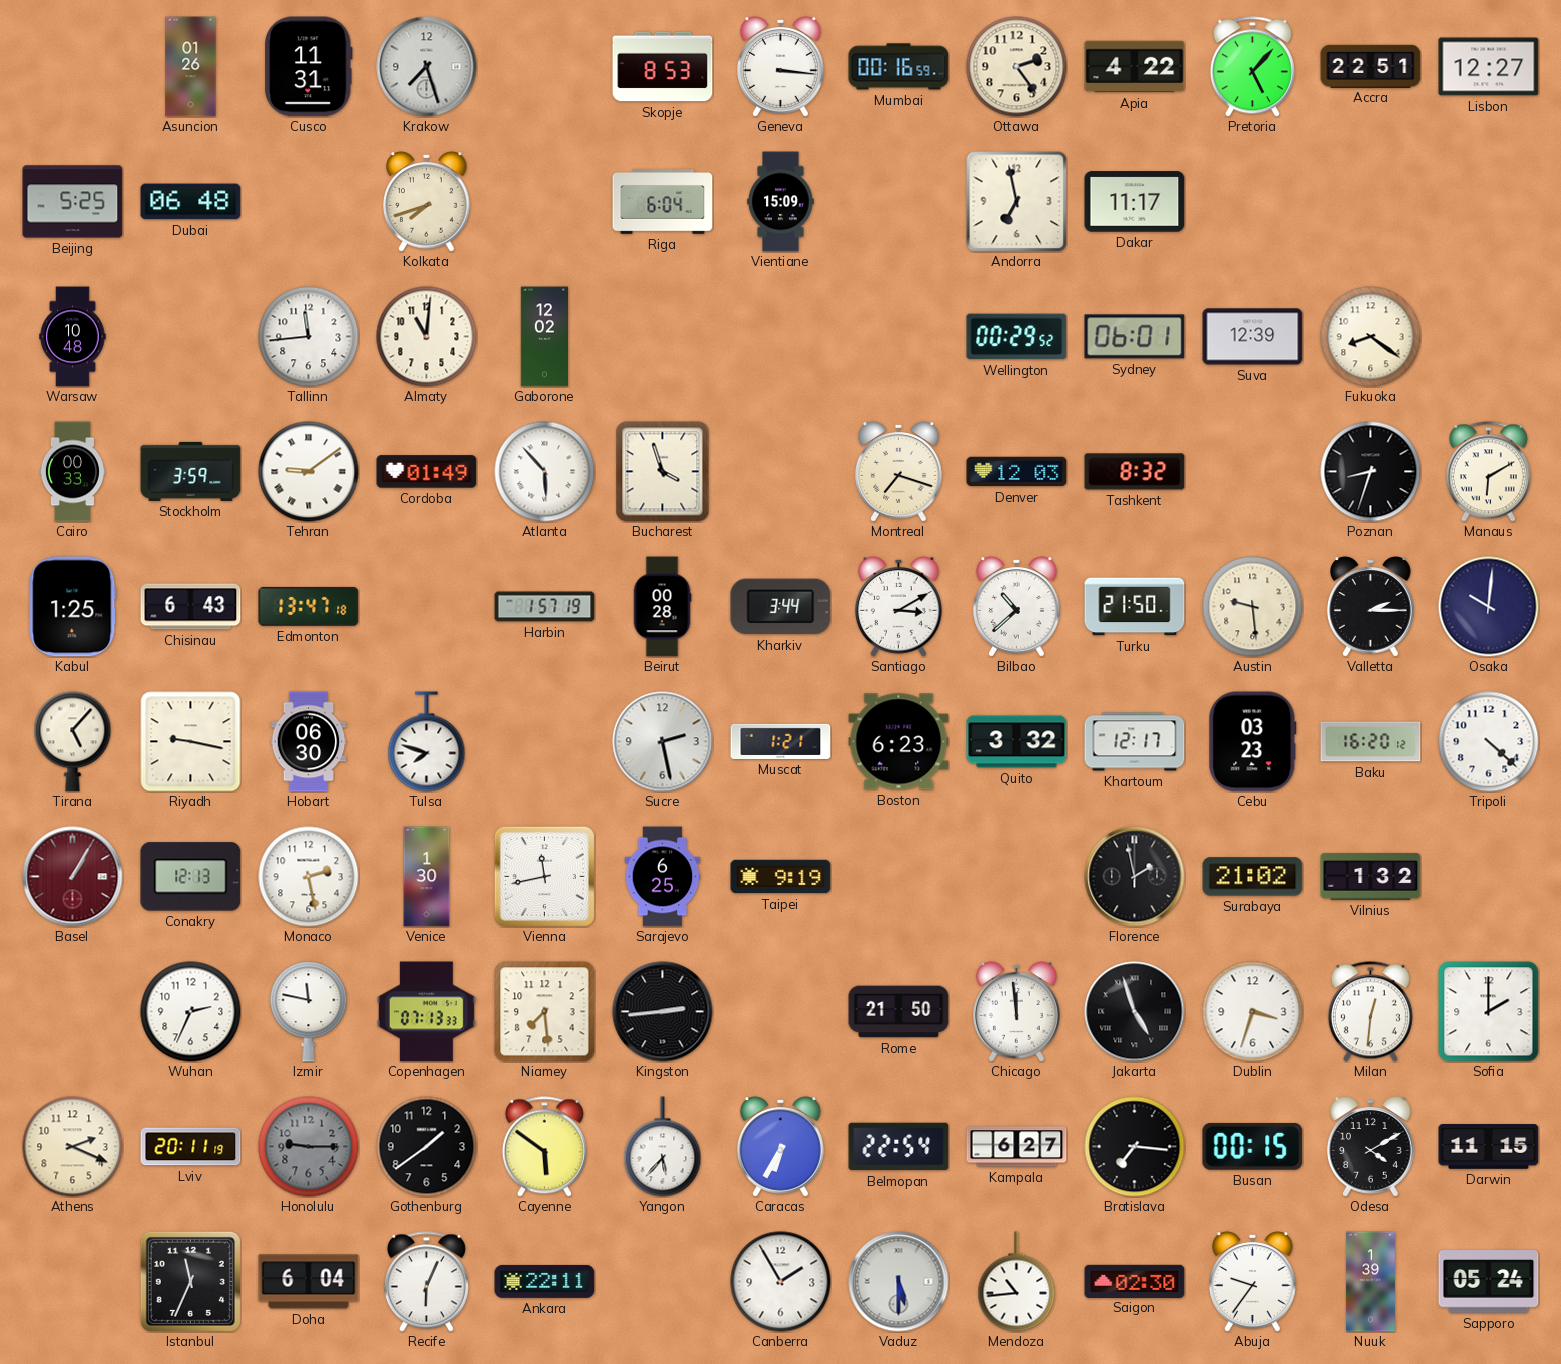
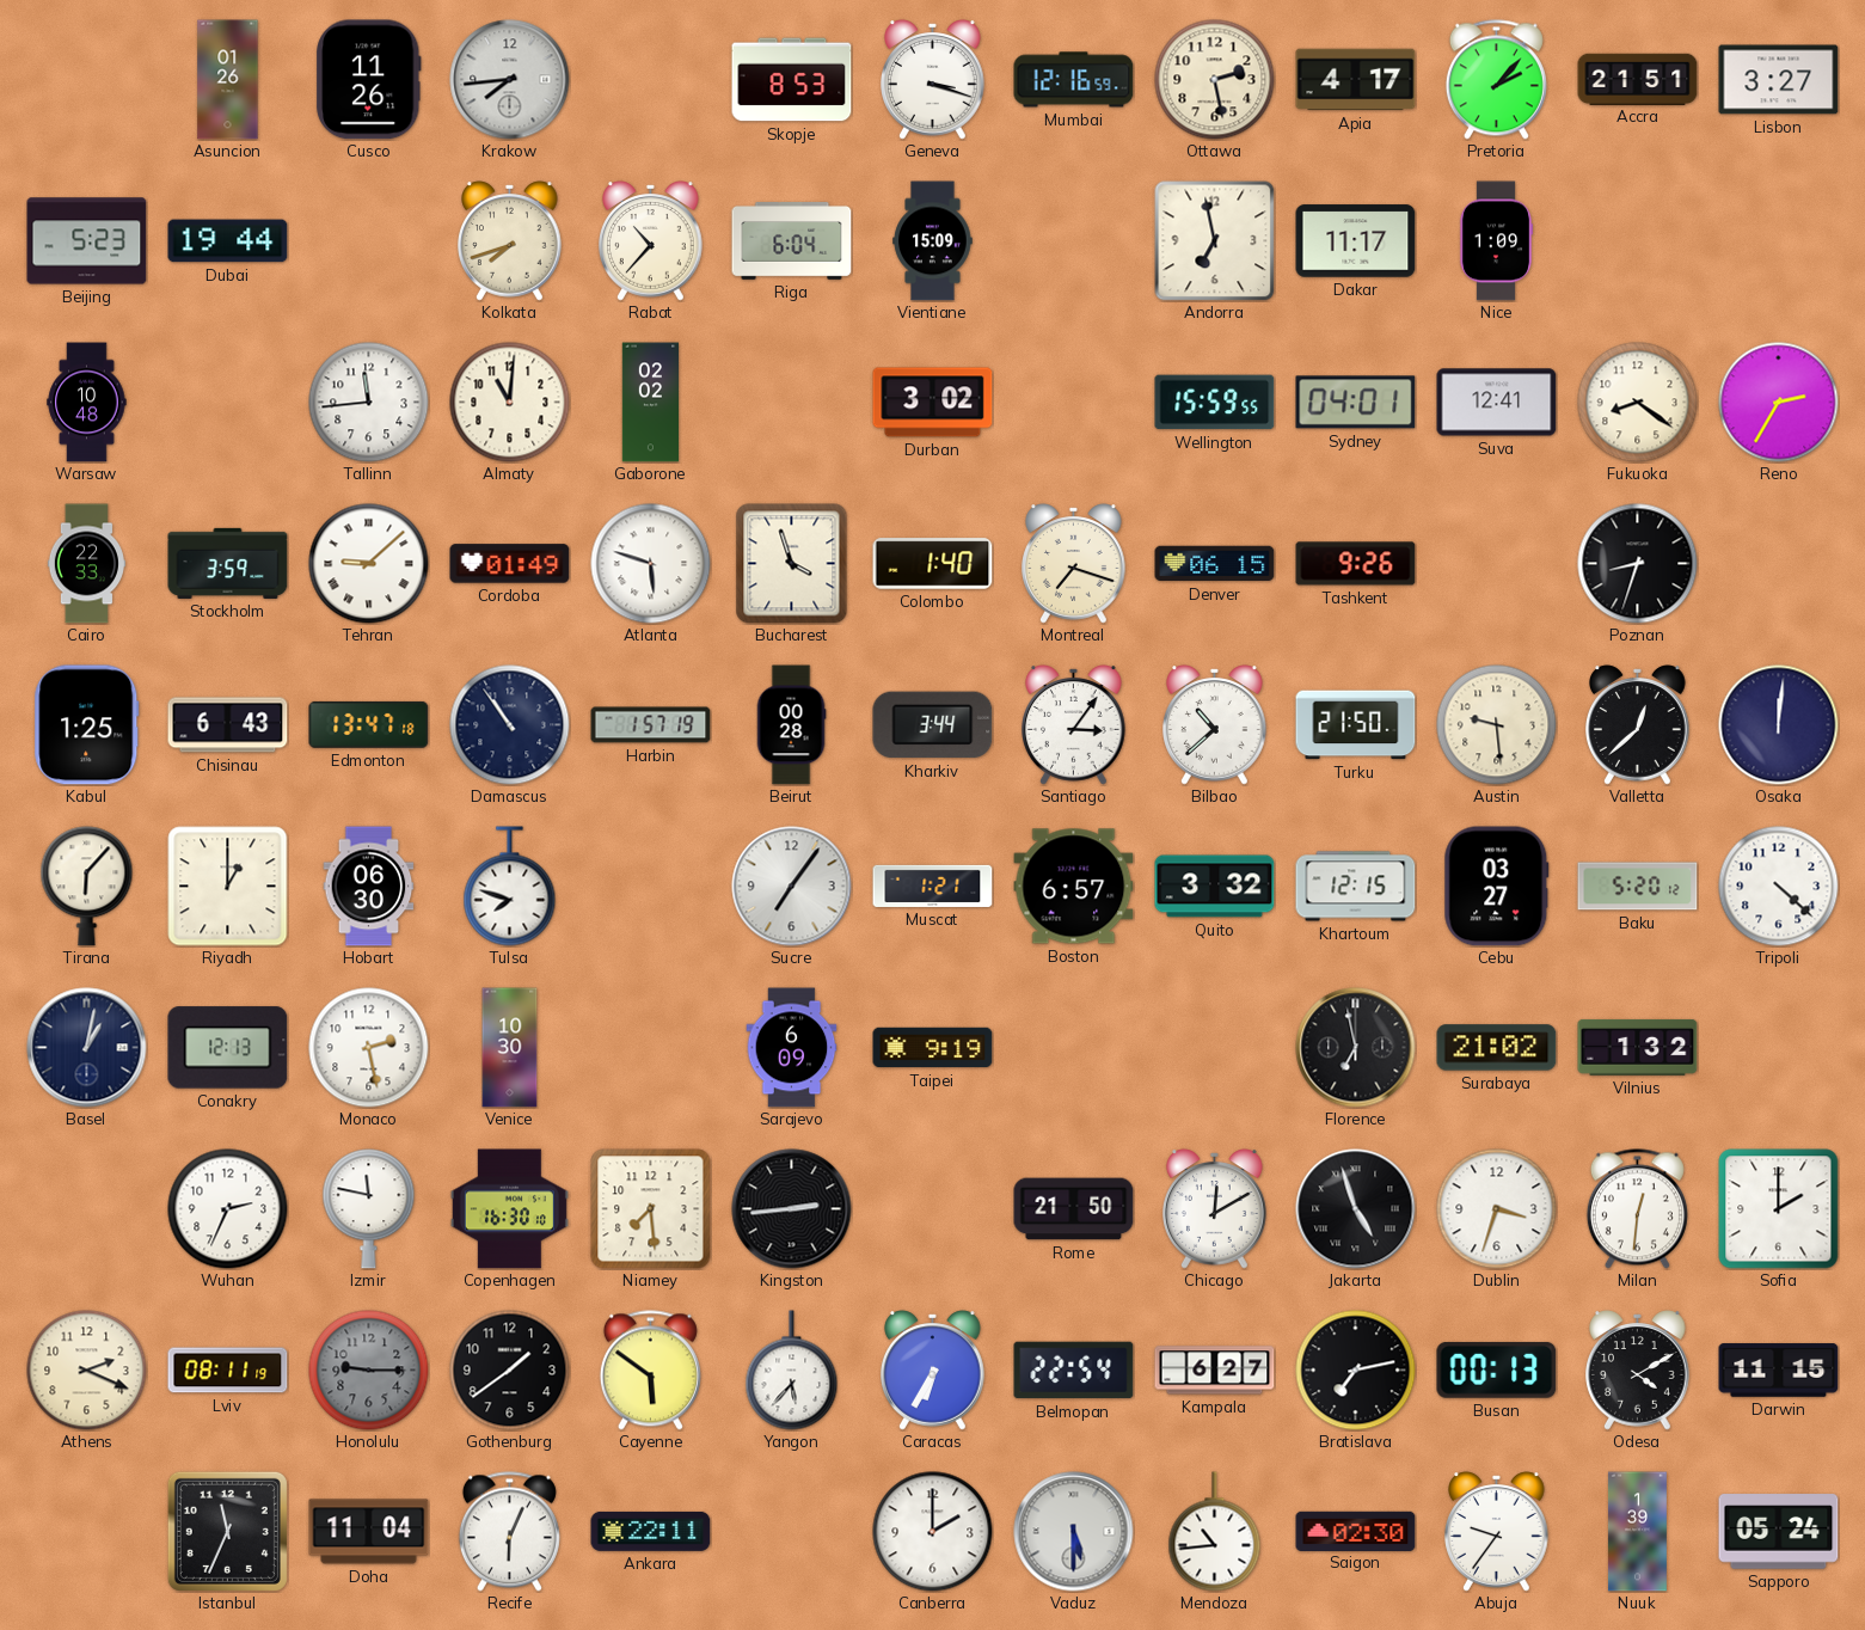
Cusco: 11:31 -> 11:26 (369, 80)
Krakow: 7:27 -> 7:44 (510, 80)
Geneva: 3:16 -> 3:18 (933, 80)
Mumbai: 00:16 -> 12:16 (1074, 80)
Ottawa: 2:24 -> 2:28 (1215, 80)
Apia: 4:22 -> 4:17 (1356, 80)
Pretoria: 5:07 -> 2:07 (1496, 80)
Accra: 22:51 -> 21:51 (1638, 79)
Lisbon: 12:27 -> 3:27 (1779, 80)
Beijing: 5:25 -> 5:23 (87, 241)
Dubai: 06:48 -> 19:44 (228, 241)
Rabat: none -> 10:37 (651, 241)
Nice: none -> 1:09 (1495, 241)
Gaborone: 12:02 -> 02:02 (651, 403)
Durban: none -> 3:02 (933, 403)
Wellington: 00:29 -> 15:59 (1215, 403)
Sydney: 06:01 -> 04:01 (1356, 403)
Suva: 12:39 -> 12:41 (1497, 403)
Reno: none -> 2:35 (1779, 403)
Cairo: 00:33 -> 22:33 (86, 564)
Tehran: 9:09 -> 9:08 (369, 564)
Atlanta: 5:53 -> 5:48 (651, 564)
Colombo: none -> 1:40 (933, 564)
Denver: 12:03 -> 06:15 (1215, 564)
Tashkent: 8:32 -> 9:26 (1356, 564)
Manaus: 6:10 -> none (1488, 472)
Damascus: none -> 10:54 (510, 725)
Santiago: 3:10 -> 3:06 (1074, 725)
Valletta: 2:15 -> 12:38 (1638, 725)
Osaka: 10:01 -> 12:01 (1779, 725)
Tirana: 5:07 -> 6:07 (87, 887)
Riyadh: 9:17 -> 1:00 (228, 887)
Sucre: 2:28 -> 7:06 (792, 887)
Boston: 6:23 -> 6:57 (1074, 887)
Khartoum: 12:17 -> 12:15 (1356, 887)
Cebu: 03:23 -> 03:27 (1497, 887)
Baku: 16:20 -> 5:20 (1638, 887)
Basel: 1:05 -> 1:02 (87, 1048)
Basel dial: burgundy -> navy (87, 1048)
Venice: 1:30 -> 10:30 (510, 1048)
Vienna: 11:43 -> none (544, 876)
Sarajevo: 6:25 -> 6:09 (792, 1048)
Florence: 1:58 -> 6:58 (1356, 1048)
Copenhagen: 07:13 -> 16:30 (509, 1209)
Chicago: 11:59 -> 12:10 (1215, 1209)
Lviv: 20:11 -> 08:11 (228, 1371)
Bratislava: 7:16 -> 7:13 (1356, 1371)
Busan: 00:15 -> 00:13 (1497, 1369)
Doha: 6:04 -> 11:04 (369, 1532)
Canberra: 1:55 -> 2:00 (933, 1532)
